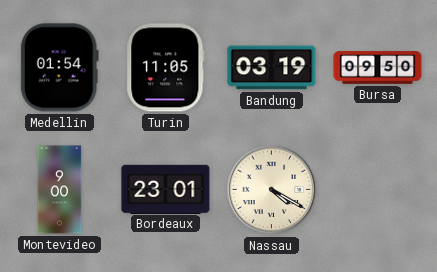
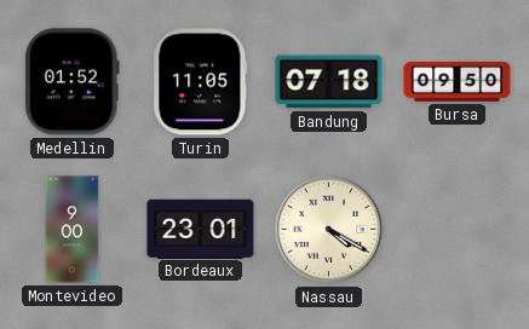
Medellin: 01:54 -> 01:52 (71, 82)
Bandung: 03:19 -> 07:18 (329, 82)
